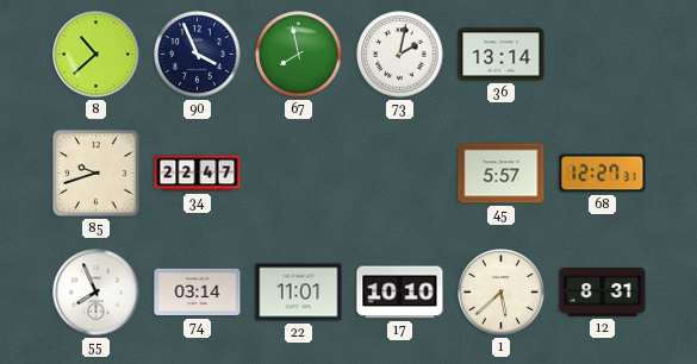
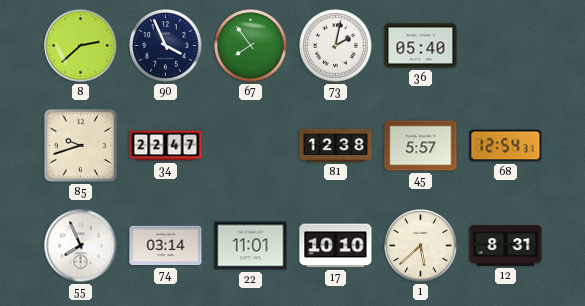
8: 10:38 -> 2:38 (81, 46)
67: 7:58 -> 7:54 (251, 46)
36: 13:14 -> 05:40 (421, 46)
81: none -> 12:38 (336, 145)
68: 12:27 -> 12:54 (506, 146)
